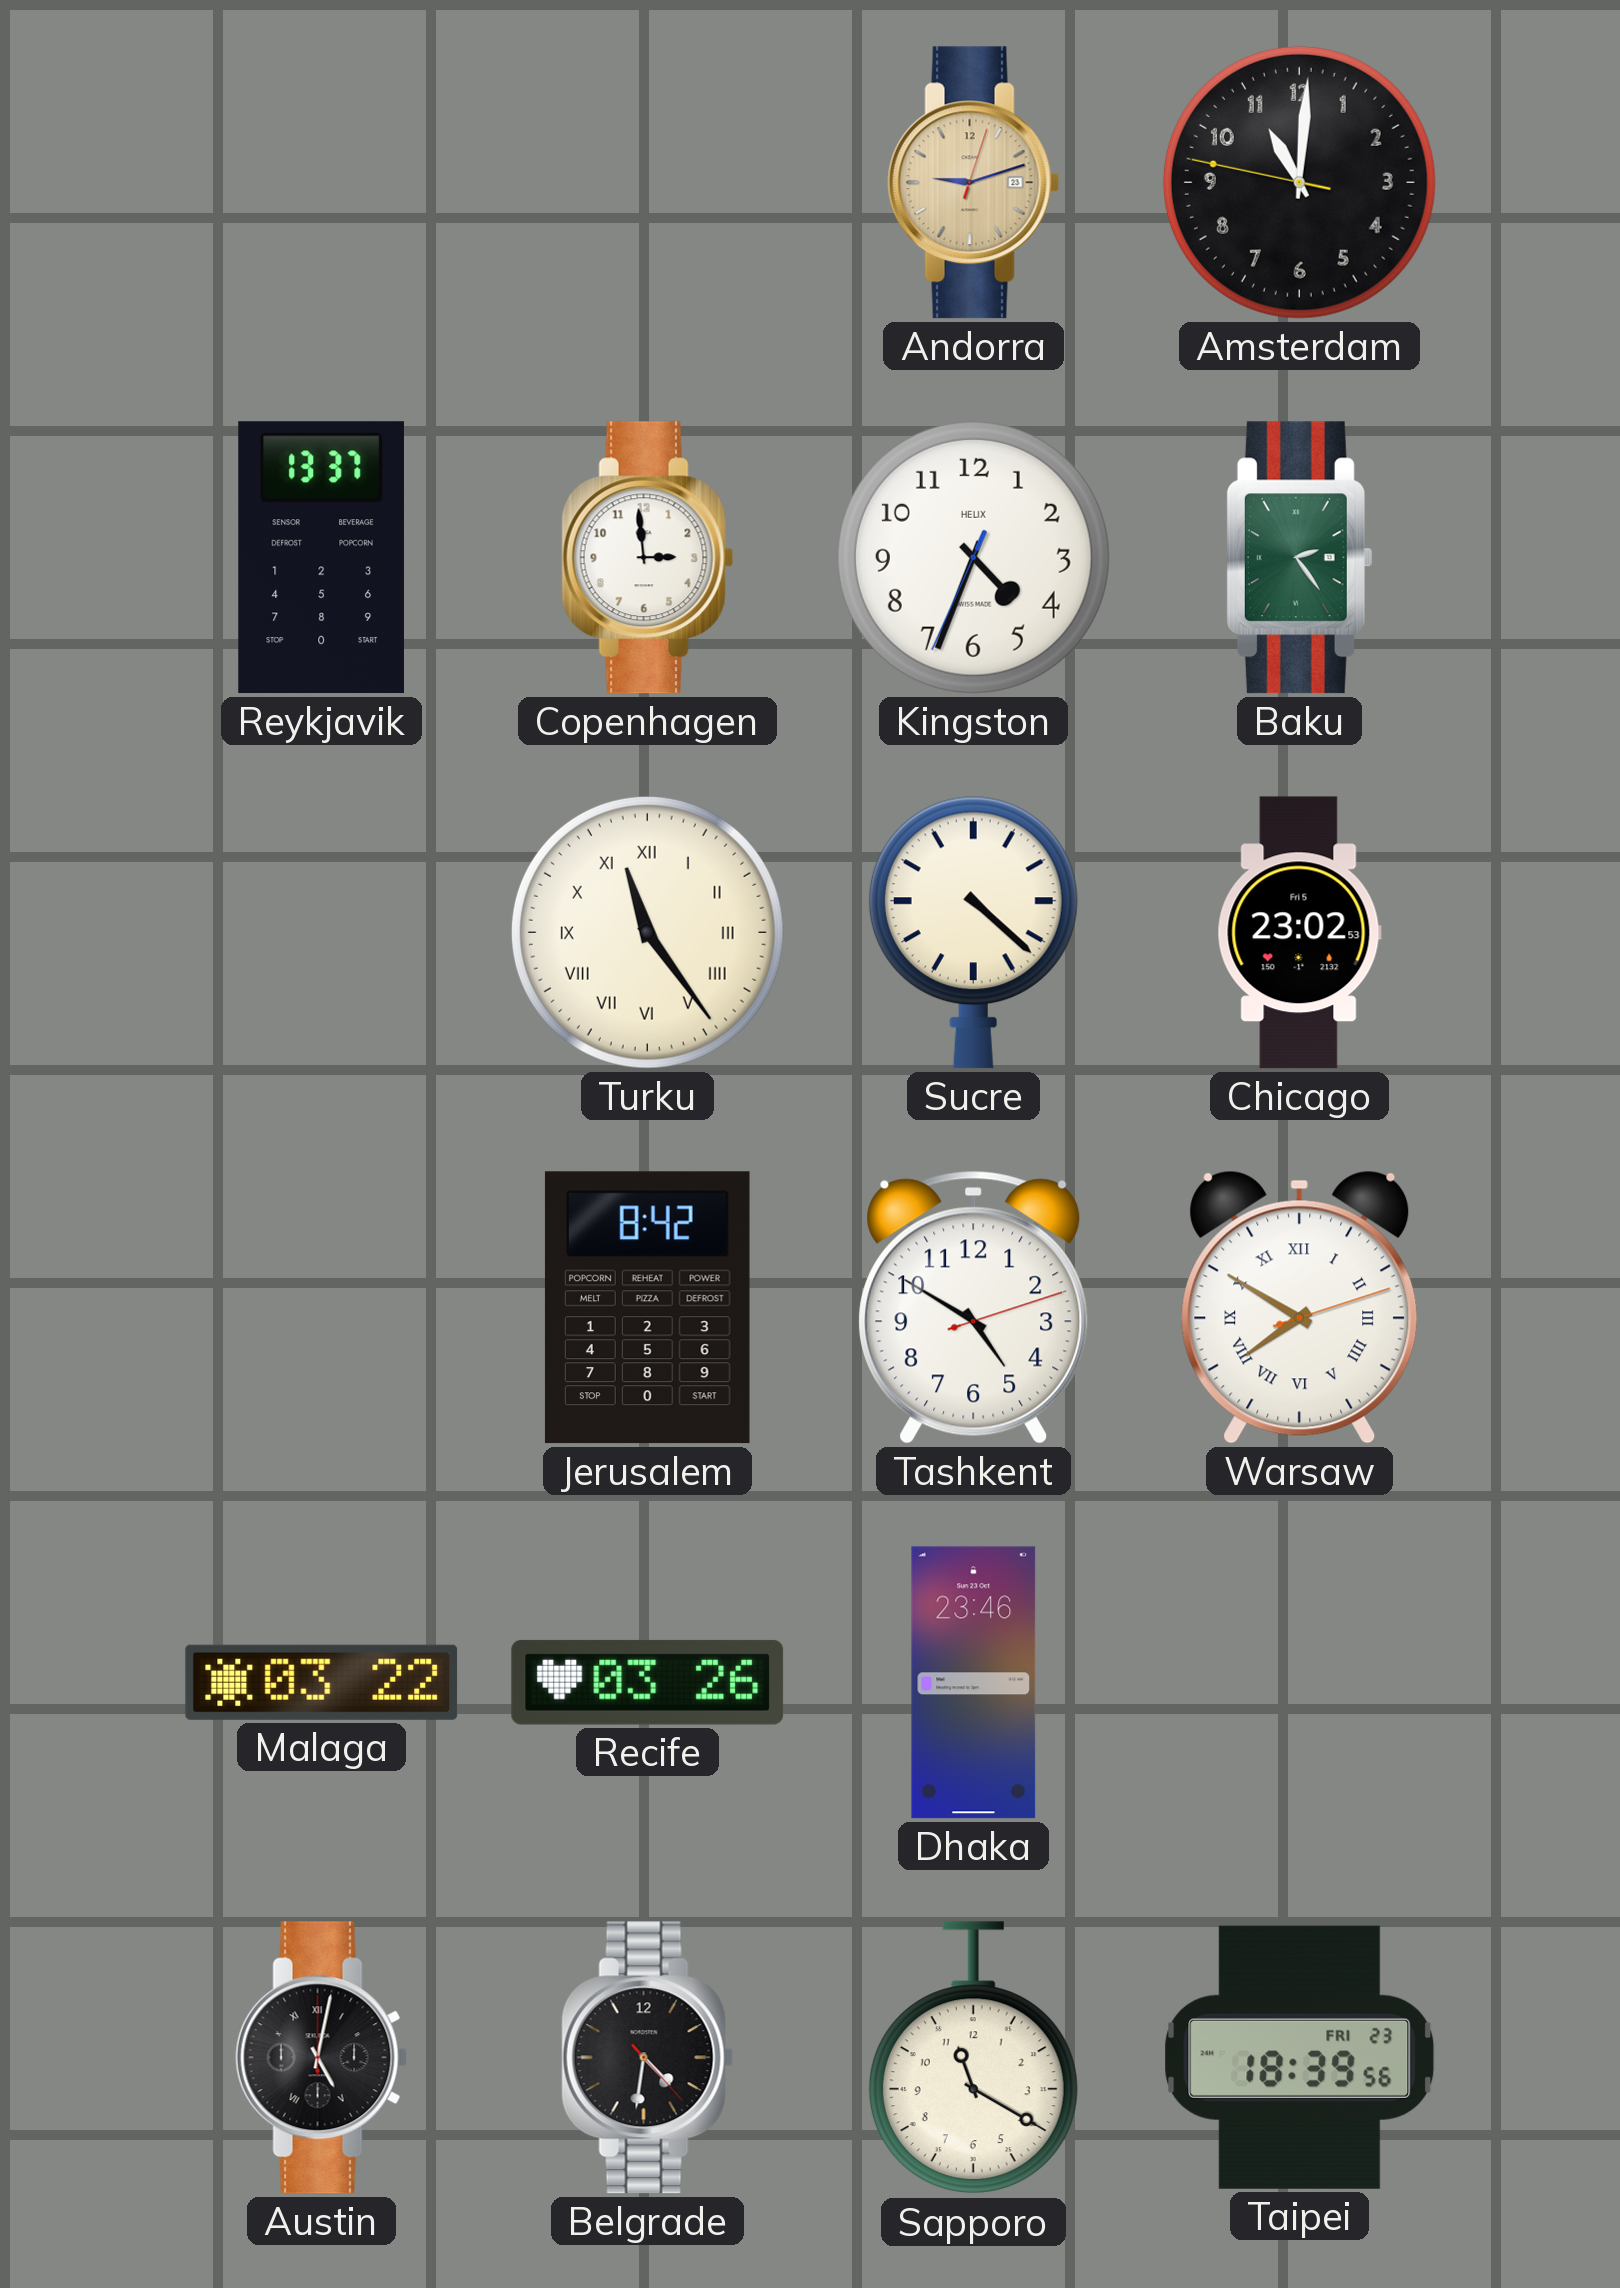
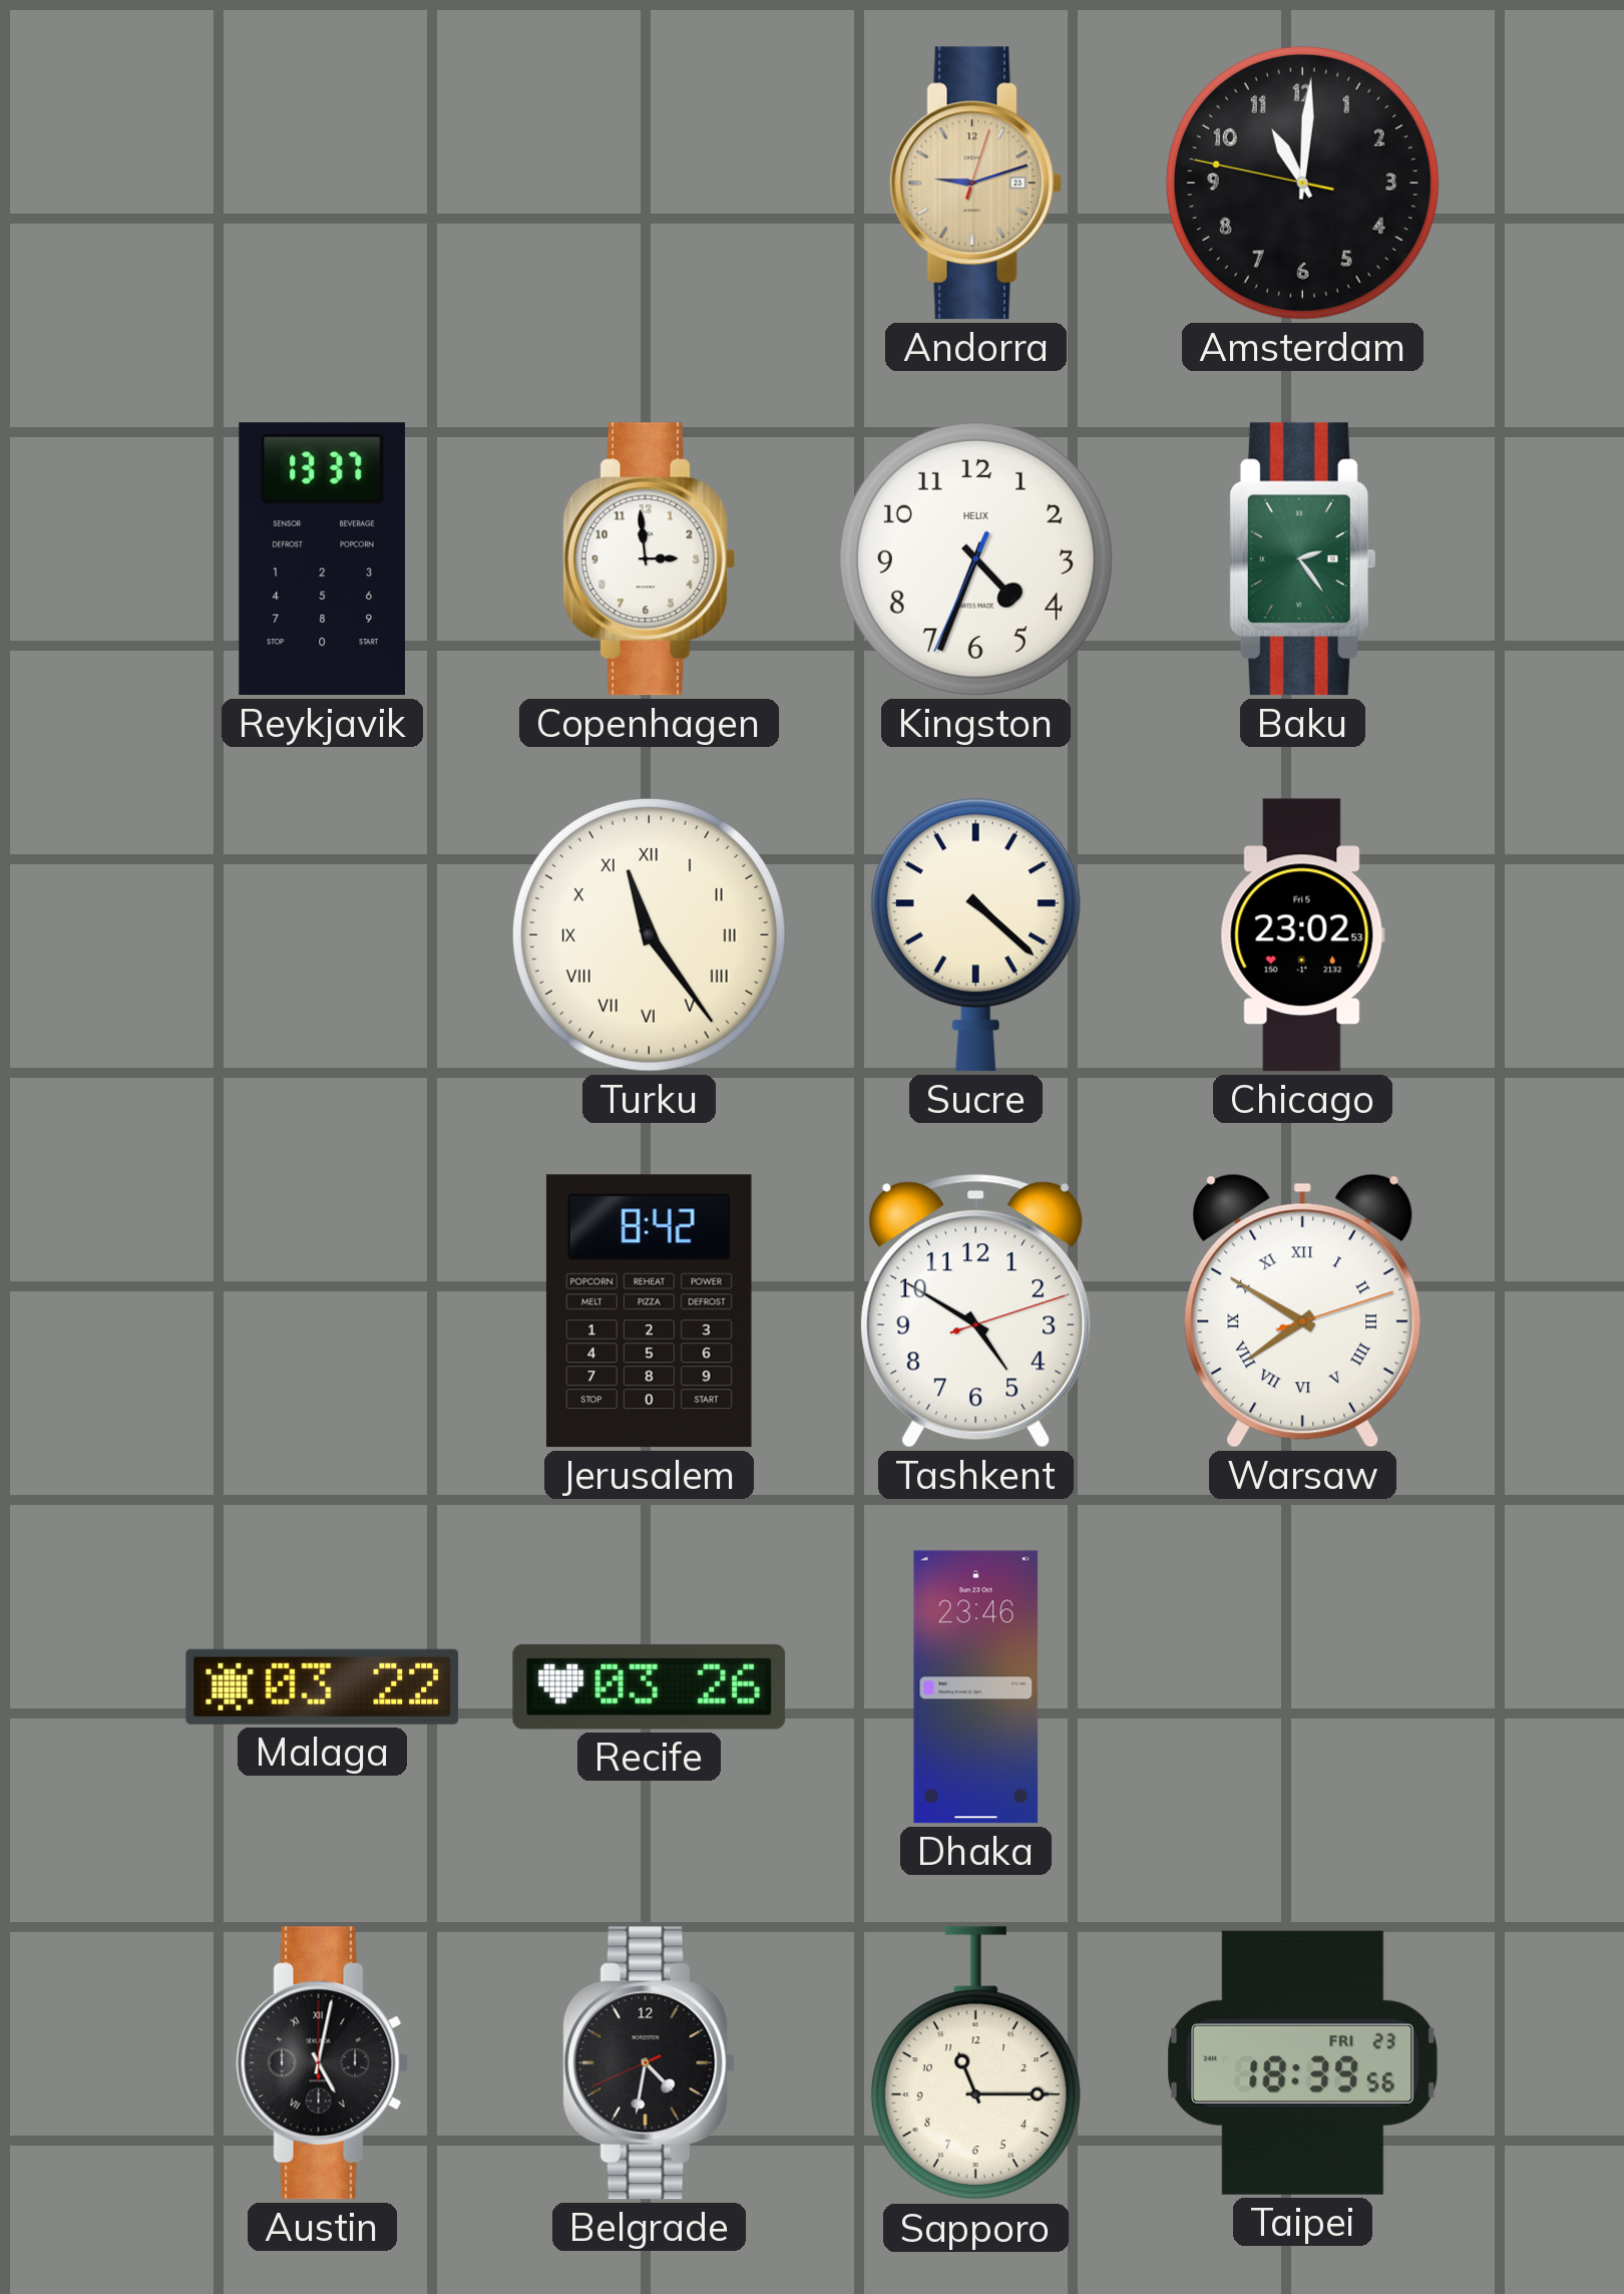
Belgrade: 4:31:23 -> 4:31:41 (650, 2063)
Sapporo: 11:20 -> 11:15 (975, 2063)
